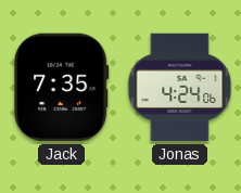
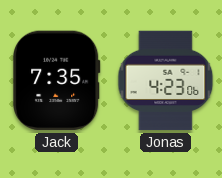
Jonas: 4:24 -> 4:23 (166, 81)
